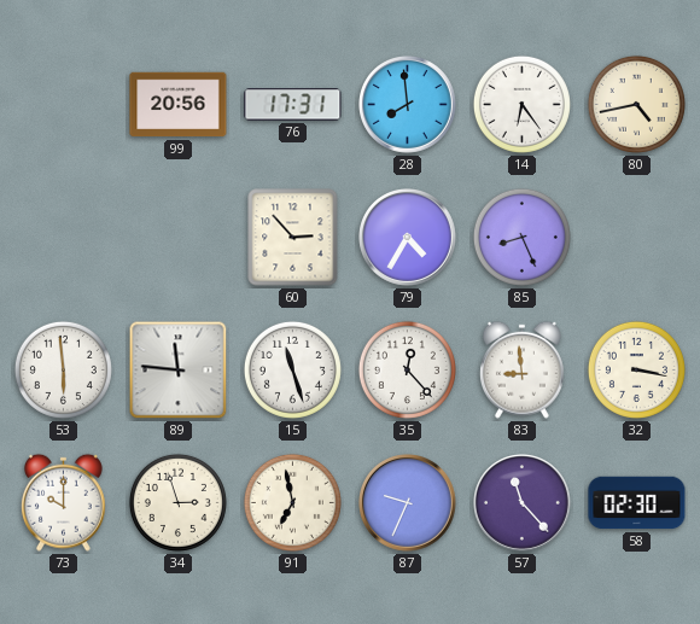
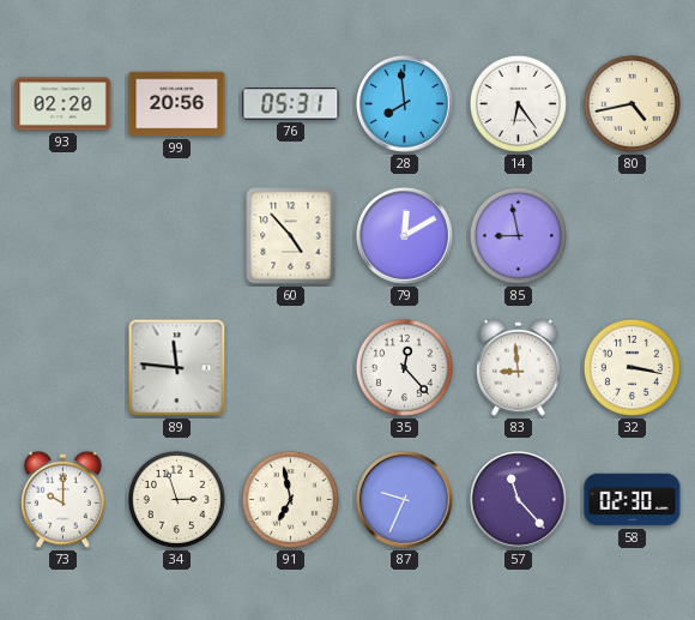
93: none -> 02:20 (64, 104)
76: 17:31 -> 05:31 (291, 104)
60: 2:53 -> 4:53 (291, 236)
79: 4:35 -> 12:10 (405, 236)
85: 8:26 -> 8:58 (518, 235)
53: 5:59 -> none (63, 369)
15: 11:27 -> none (292, 369)
